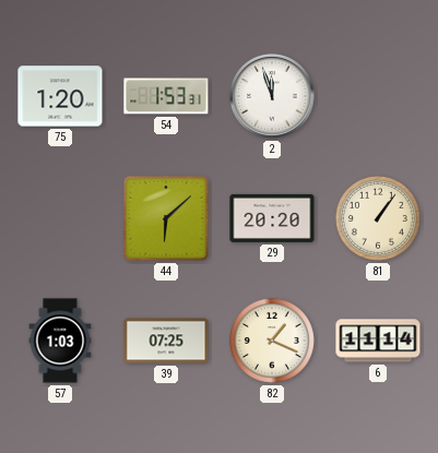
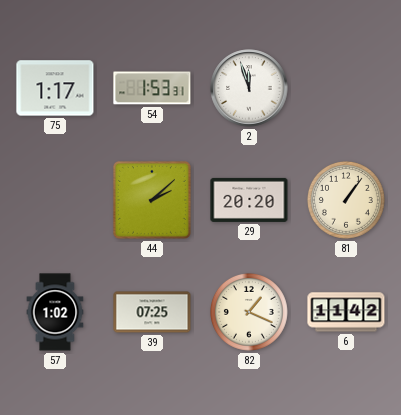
75: 1:20 -> 1:17 (55, 88)
44: 6:08 -> 2:08 (152, 200)
57: 1:03 -> 1:02 (55, 312)
6: 11:14 -> 11:42 (346, 312)
